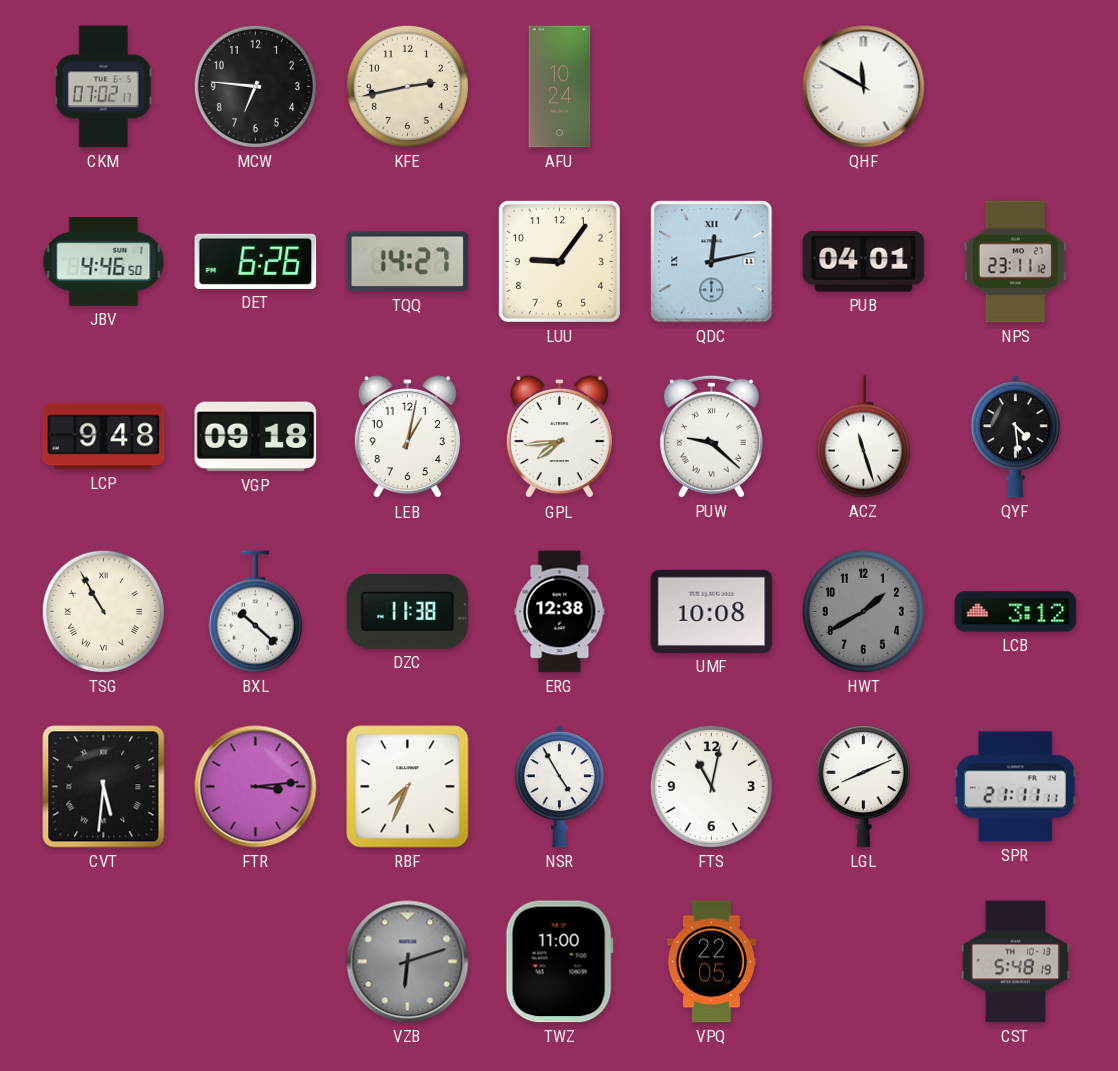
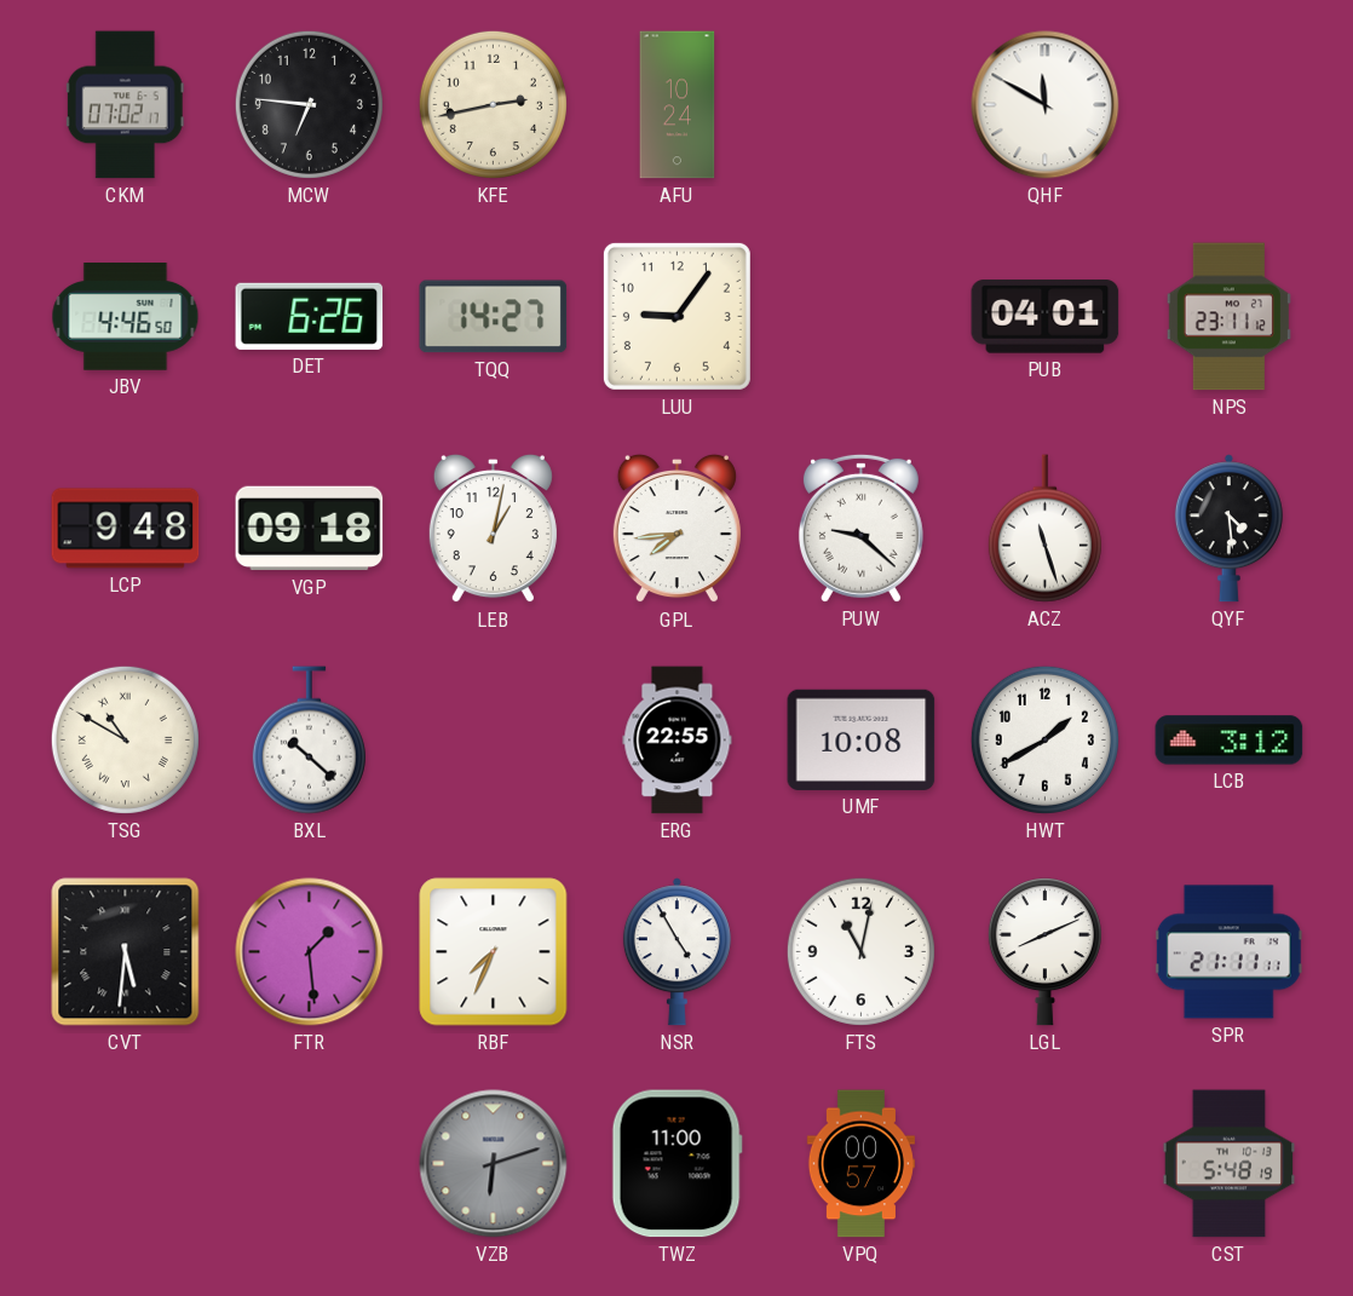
QDC: 12:13 -> none (712, 262)
TSG: 10:55 -> 10:50 (125, 739)
DZC: 11:38 -> none (408, 611)
ERG: 12:38 -> 22:55 (678, 741)
HWT dial: grey -> white (1044, 739)
FTR: 3:14 -> 1:29 (310, 952)
VPQ: 22:05 -> 00:57 (860, 1164)
